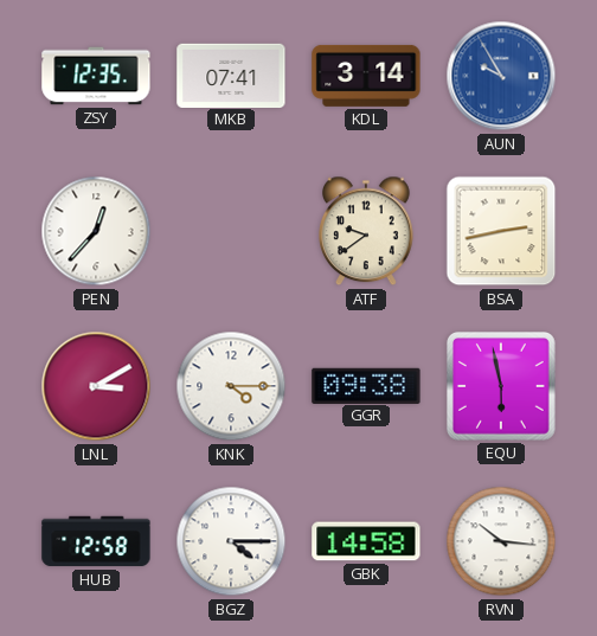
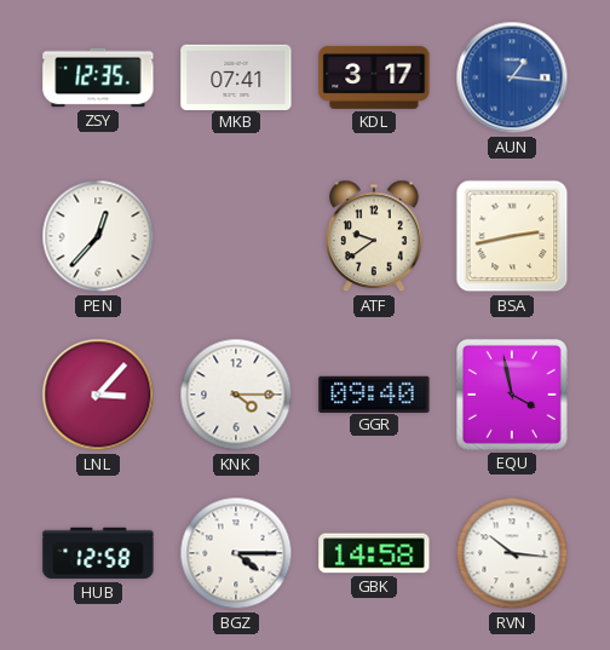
KDL: 3:14 -> 3:17 (374, 77)
AUN: 9:55 -> 1:16 (512, 77)
LNL: 3:10 -> 3:07 (98, 395)
GGR: 09:38 -> 09:40 (374, 393)
EQU: 5:58 -> 3:58 (512, 395)
